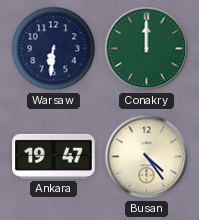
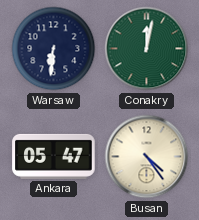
Conakry: 12:00 -> 12:02 (147, 49)
Ankara: 19:47 -> 05:47 (54, 156)
